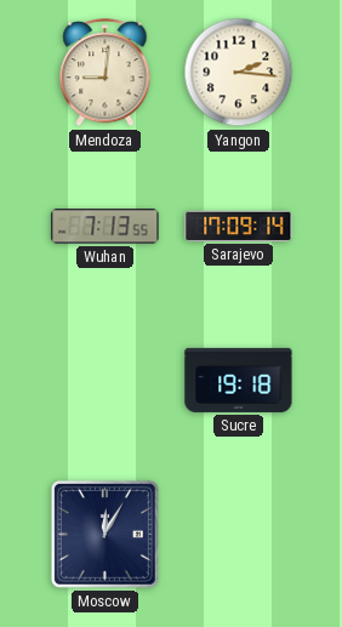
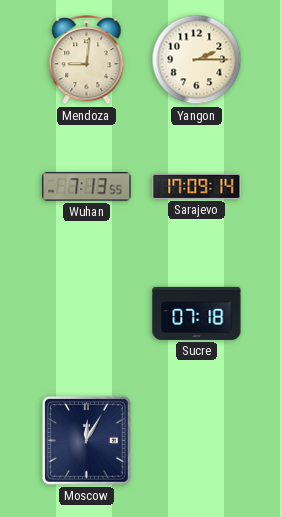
Yangon: 2:16 -> 2:15 (197, 60)
Sucre: 19:18 -> 07:18 (197, 313)
